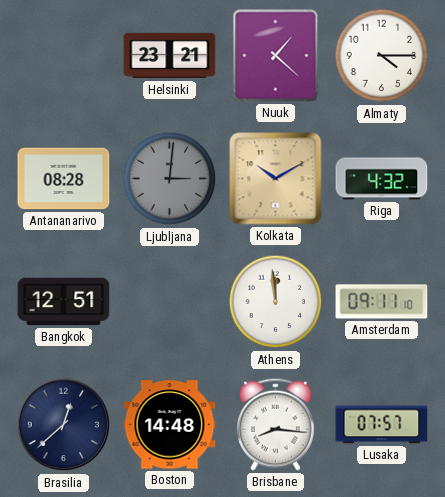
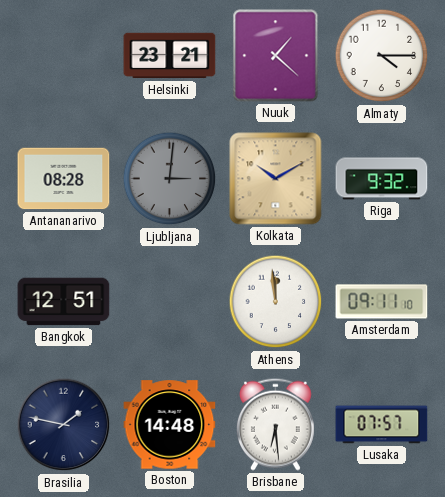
Riga: 4:32 -> 9:32 (382, 179)
Brasilia: 12:38 -> 1:47 (64, 425)
Brisbane: 8:16 -> 6:29 (275, 424)
